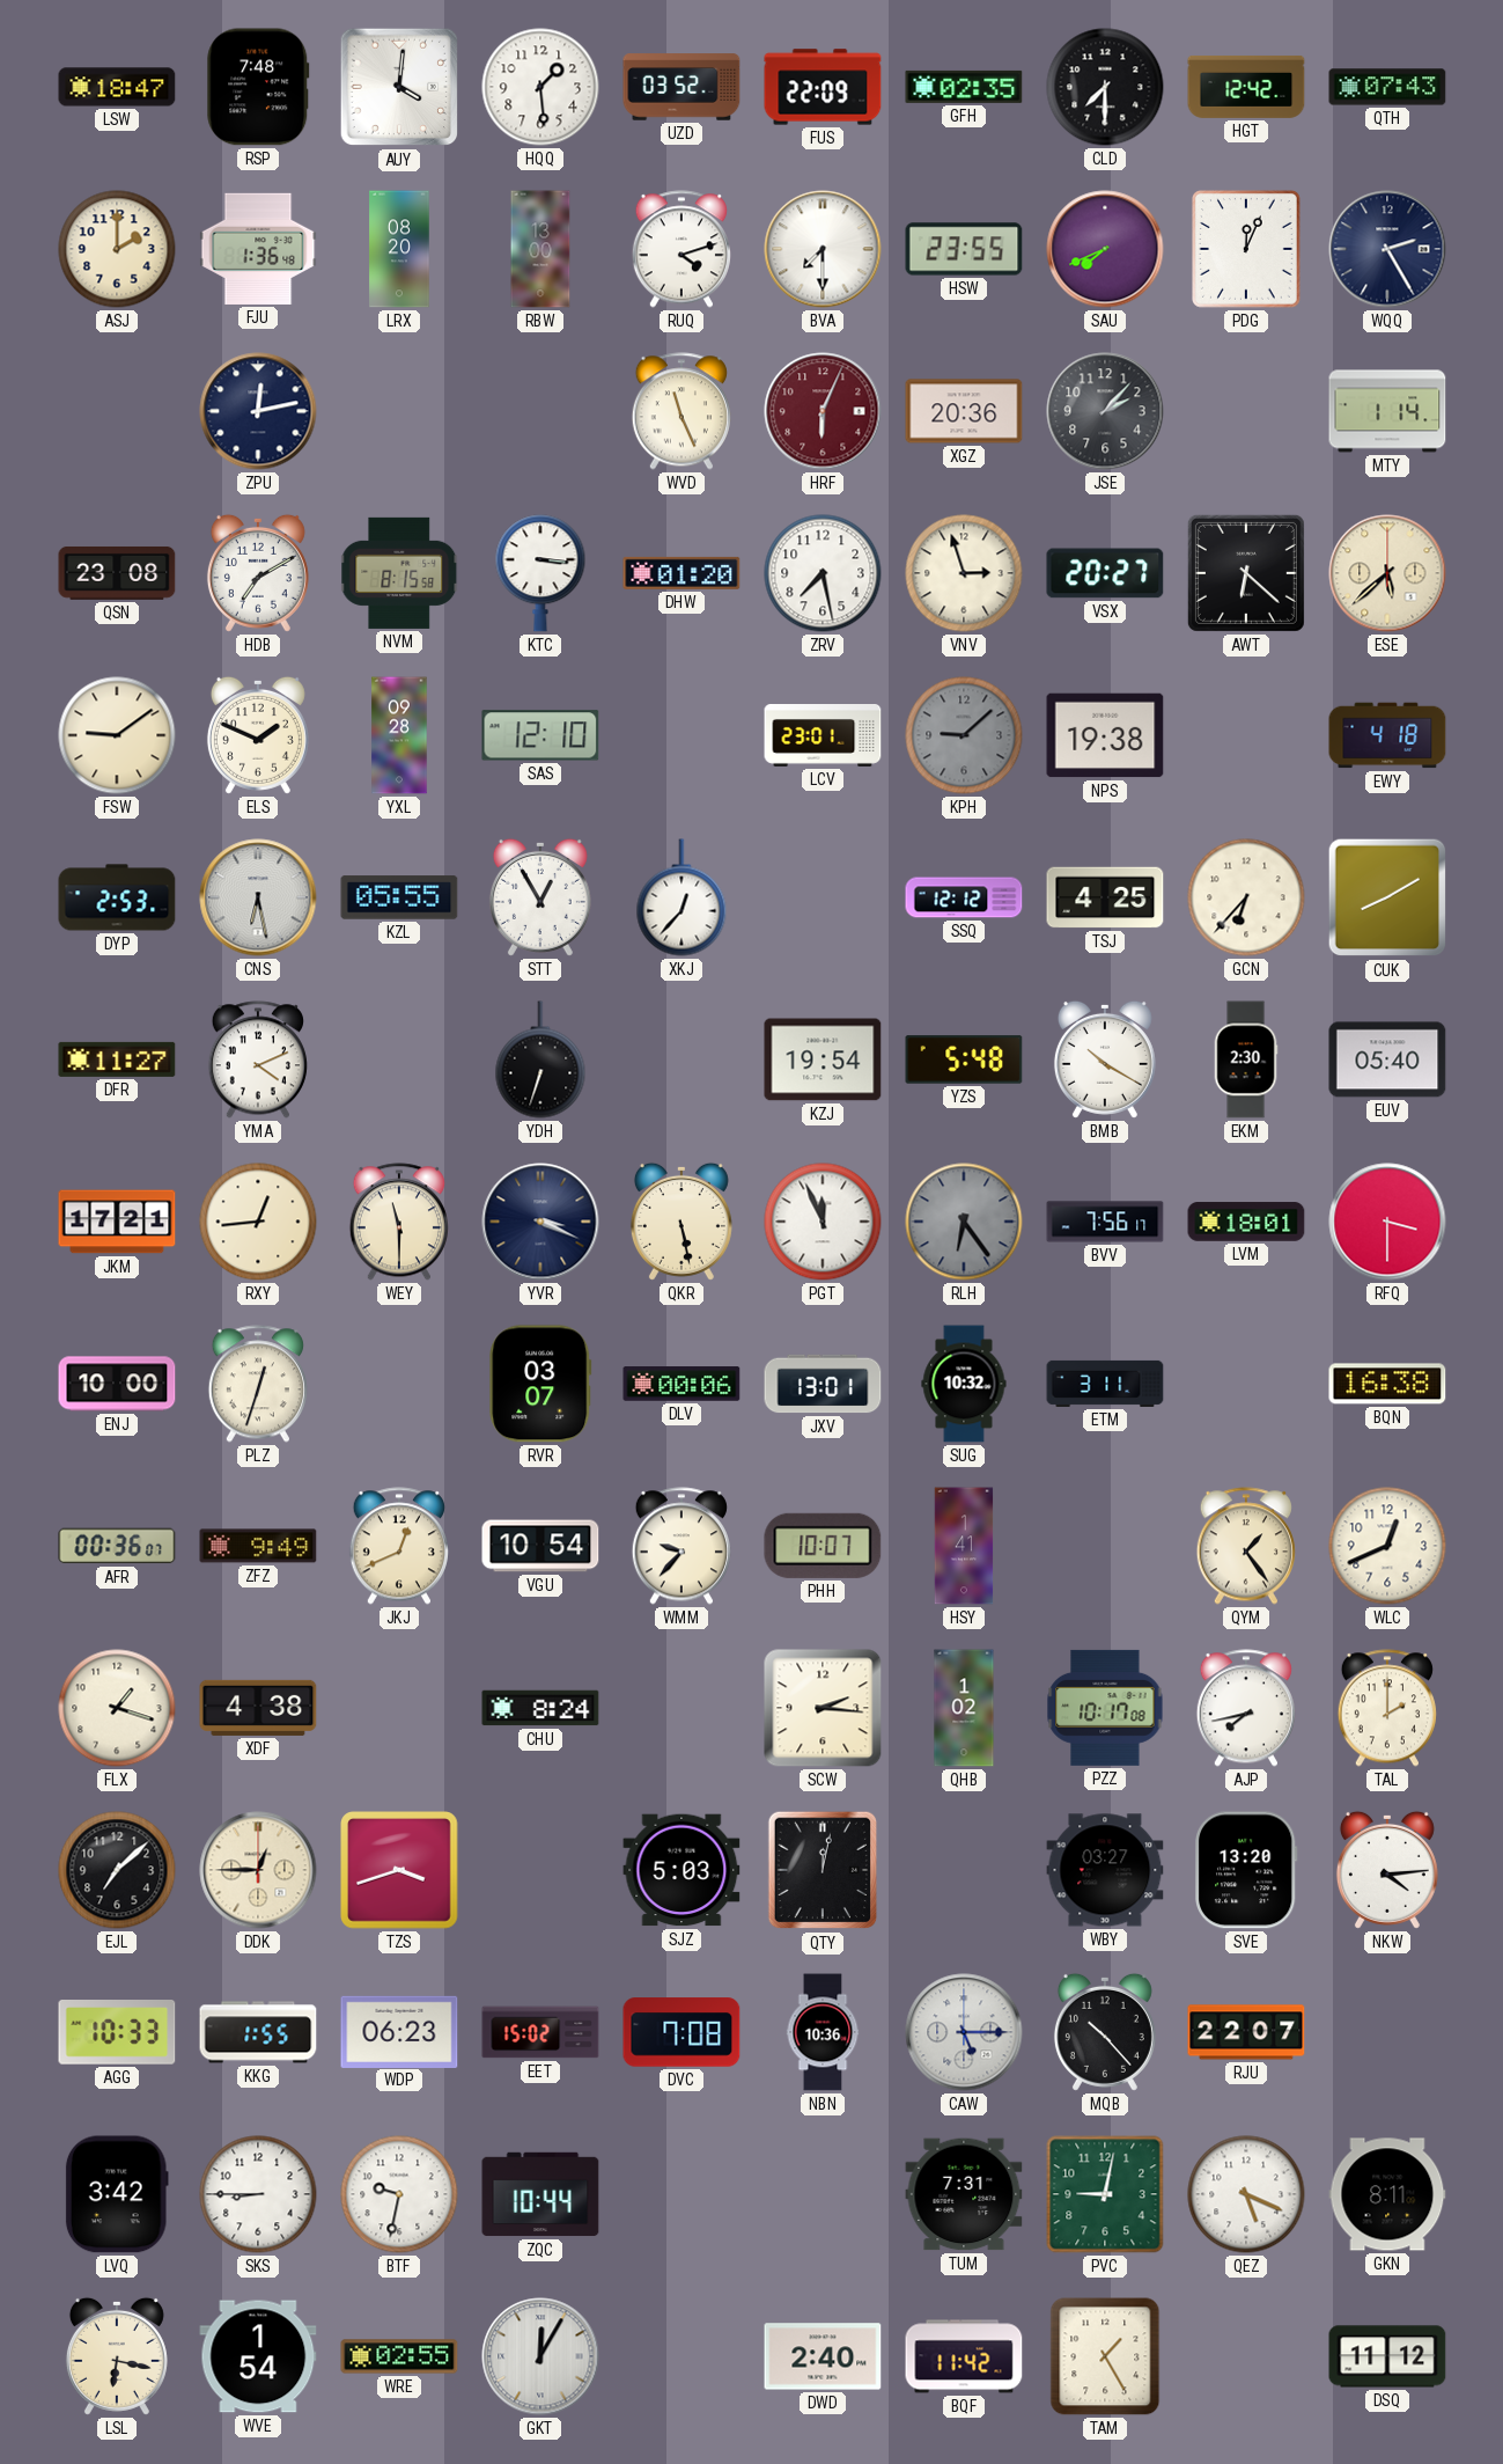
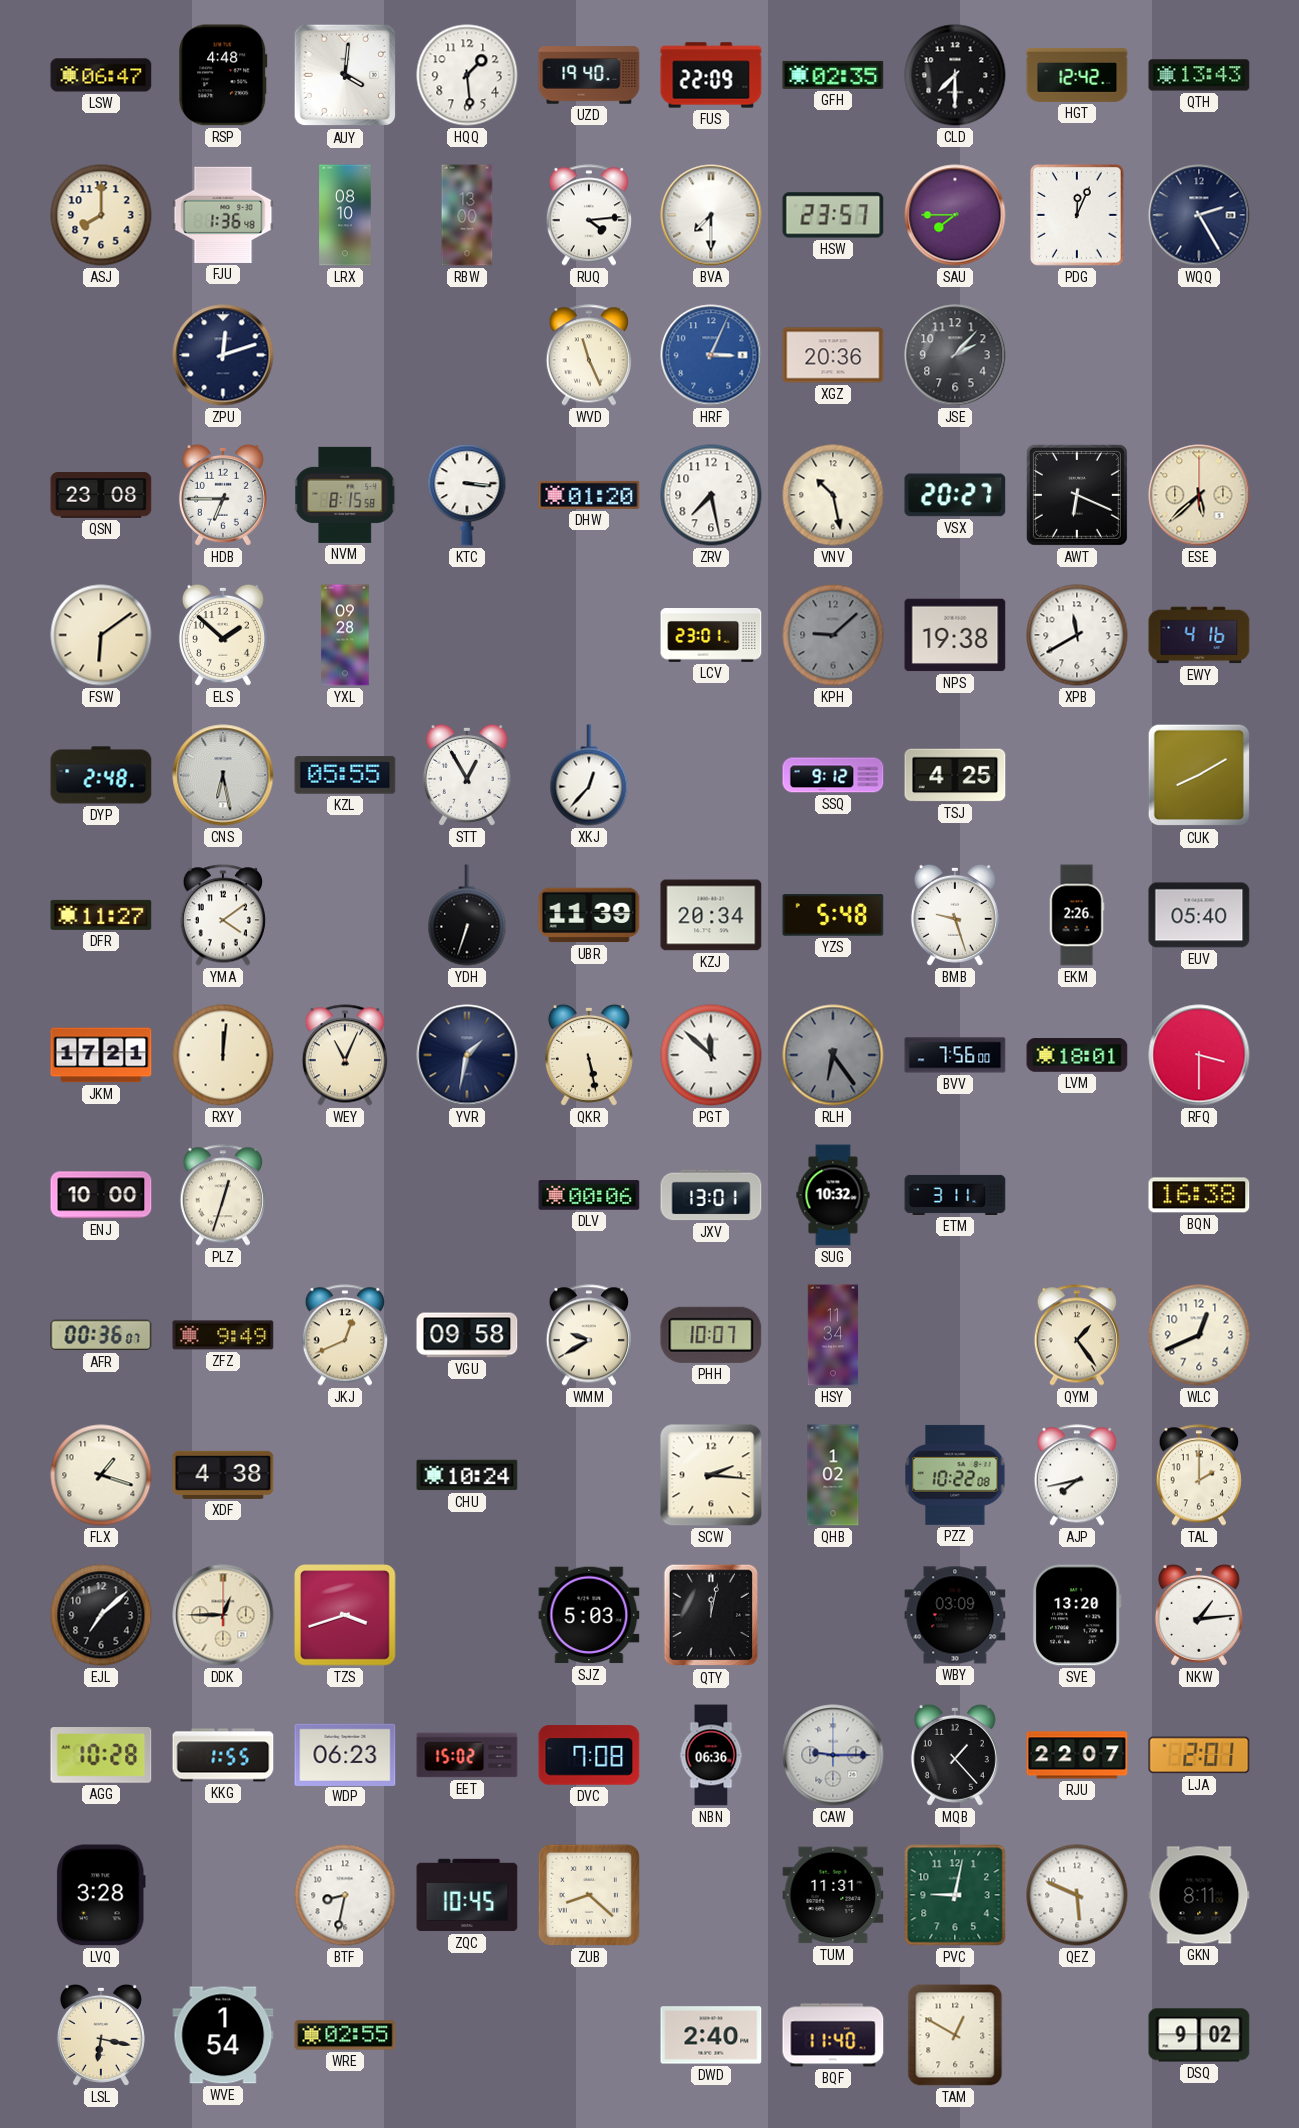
LSW: 18:47 -> 06:47 (101, 75)
RSP: 7:48 -> 4:48 (223, 75)
UZD: 03:52 -> 19:40 (589, 75)
QTH: 07:43 -> 13:43 (1199, 75)
ASJ: 2:00 -> 8:00 (101, 215)
LRX: 08:20 -> 08:10 (345, 215)
RUQ: 4:12 -> 4:14 (589, 215)
HSW: 23:55 -> 23:57 (833, 215)
SAU: 7:41 -> 7:45 (955, 215)
ZPU: 12:13 -> 12:12 (223, 355)
HRF: 6:04 -> 3:04 (711, 355)
HRF dial: burgundy -> blue (711, 355)
MTY: 1:14 -> none (1387, 411)
HDB: 7:10 -> 6:45 (223, 495)
VNV: 2:57 -> 10:28 (833, 495)
AWT: 6:22 -> 6:19 (1077, 495)
FSW: 9:09 -> 6:09 (101, 635)
ELS: 1:49 -> 1:52 (223, 635)
SAS: 12:10 -> none (540, 735)
XPB: none -> 11:40 (1077, 635)
EWY: 4:18 -> 4:16 (1199, 635)
DYP: 2:53 -> 2:48 (101, 775)
SSQ: 12:12 -> 9:12 (833, 775)
GCN: 6:37 -> none (1246, 897)
YMA: 4:11 -> 4:09 (223, 915)
UBR: none -> 11:39 (589, 915)
KZJ: 19:54 -> 20:34 (711, 915)
BMB: 10:20 -> 9:27 (955, 915)
EKM: 2:30 -> 2:26 (1077, 915)
RXY: 12:44 -> 12:01 (223, 1055)
WEY: 11:30 -> 11:04 (345, 1055)
YVR: 3:19 -> 1:32 (467, 1055)
PGT: 11:56 -> 11:52 (711, 1055)
BVV: 7:56:17 -> 7:56:00 (955, 1055)
RVR: 03:07 -> none (540, 1384)
VGU: 10:54 -> 09:58 (467, 1335)
WMM: 9:37 -> 9:40 (589, 1335)
HSY: 1:41 -> 11:34 (833, 1335)
CHU: 8:24 -> 10:24 (467, 1475)
PZZ: 10:17 -> 10:22 (955, 1475)
WBY: 03:27 -> 03:09 (955, 1615)
NKW: 4:14 -> 1:14 (1199, 1615)
AGG: 10:33 -> 10:28 (101, 1756)
NBN: 10:36 -> 06:36 (711, 1755)
CAW: 5:15 -> 9:15 (833, 1755)
MQB: 10:23 -> 1:23 (955, 1755)
LJA: none -> 2:01 (1199, 1755)
LVQ: 3:42 -> 3:28 (101, 1895)
SKS: 8:45 -> none (258, 2194)
BTF: 9:32 -> 8:32 (345, 1895)
ZQC: 10:44 -> 10:45 (467, 1895)
ZUB: none -> 8:22 (589, 1895)
TUM: 7:31 -> 11:31 (833, 1895)
QEZ: 5:19 -> 5:49 (1077, 1895)
GKT: 12:05 -> none (540, 2356)
BQF: 11:42 -> 11:40 (833, 2035)
TAM: 1:25 -> 12:50 (955, 2035)
DSQ: 11:12 -> 9:02 (1199, 2035)
